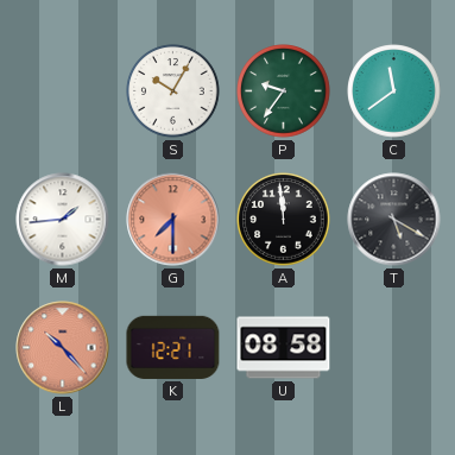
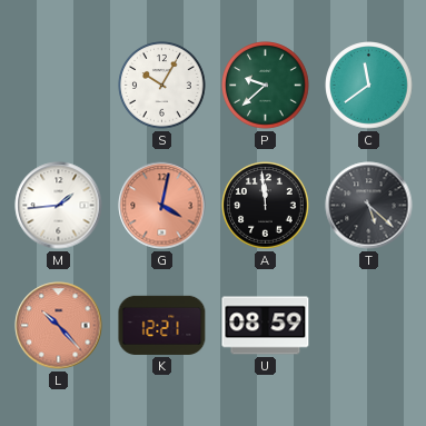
P: 9:36 -> 9:38 (266, 86)
G: 7:30 -> 4:02 (162, 206)
T: 5:20 -> 5:22 (369, 206)
U: 08:58 -> 08:59 (266, 326)
